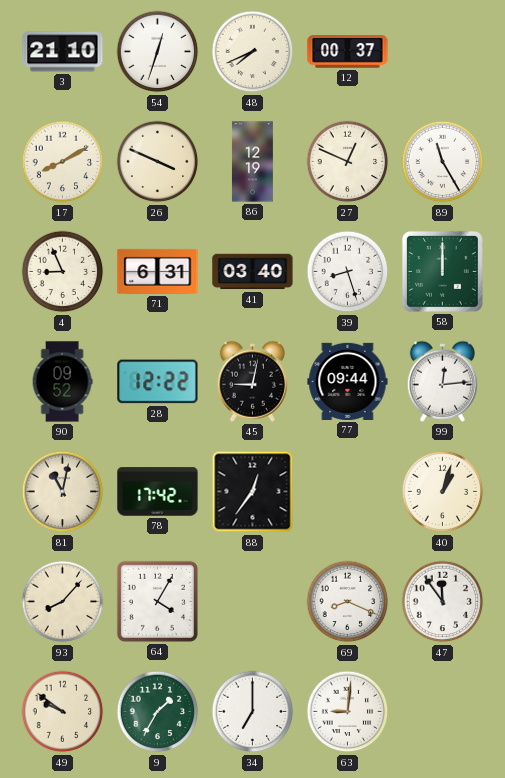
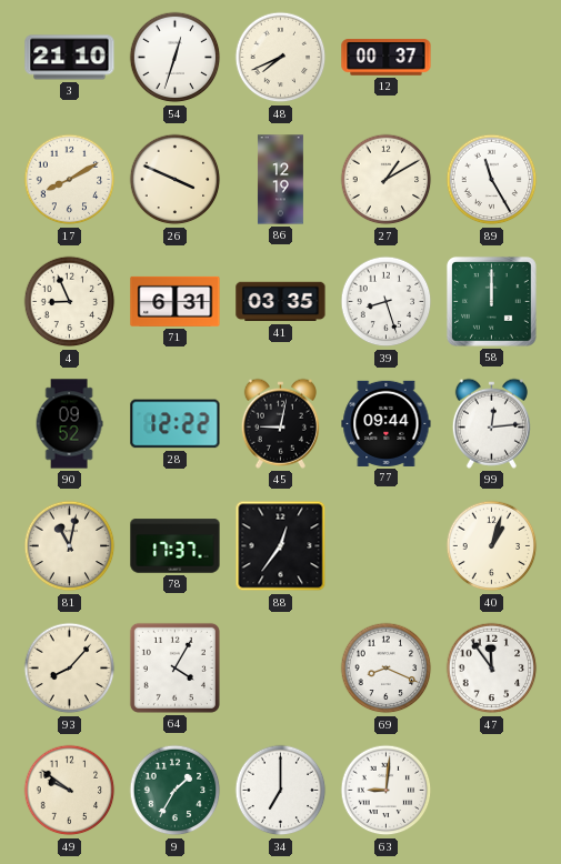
27: 12:49 -> 1:10 (387, 180)
41: 03:40 -> 03:35 (281, 302)
78: 17:42 -> 17:37 (176, 546)
